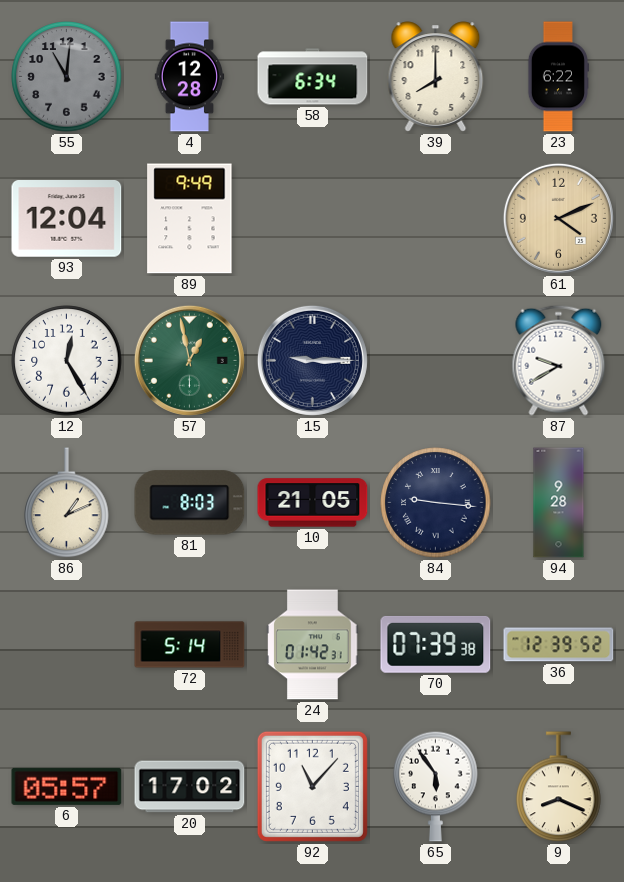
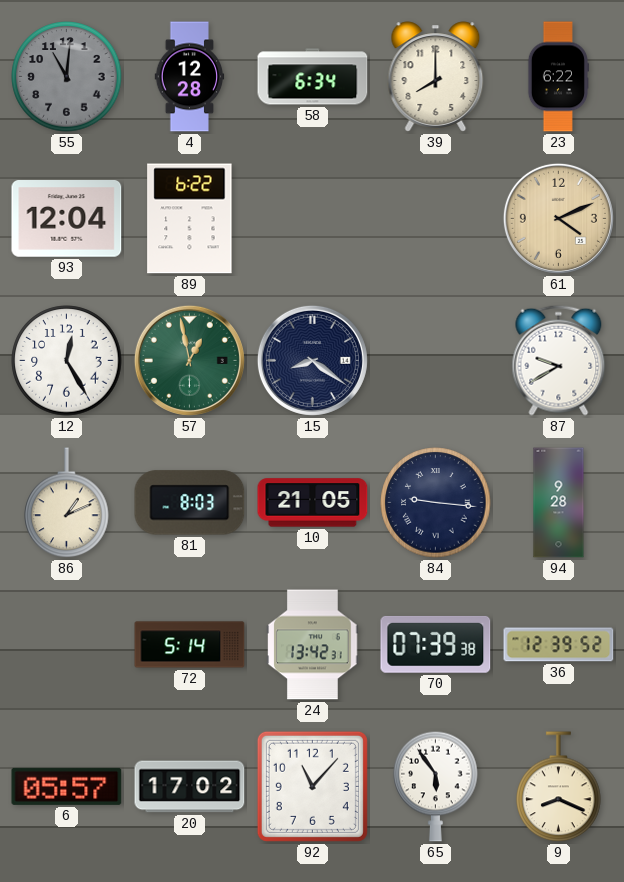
89: 9:49 -> 6:22 (190, 219)
15: 9:15 -> 8:21 (312, 360)
24: 01:42 -> 13:42 (313, 645)
